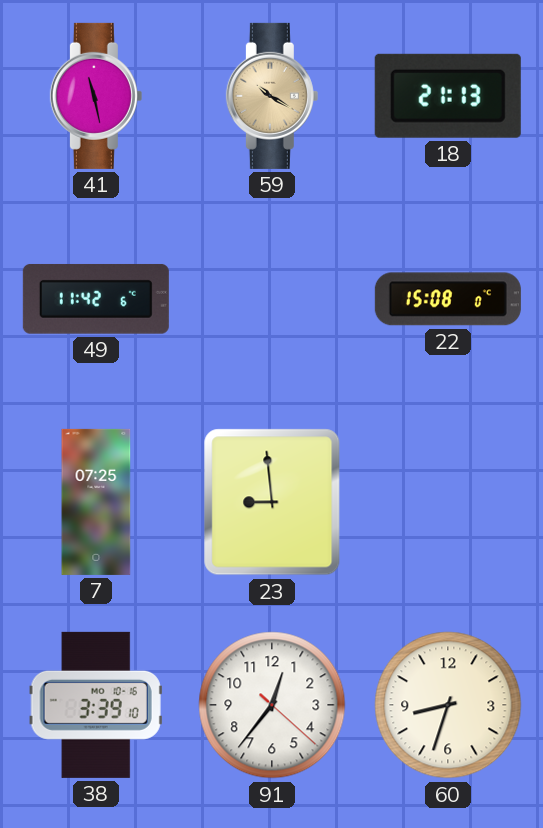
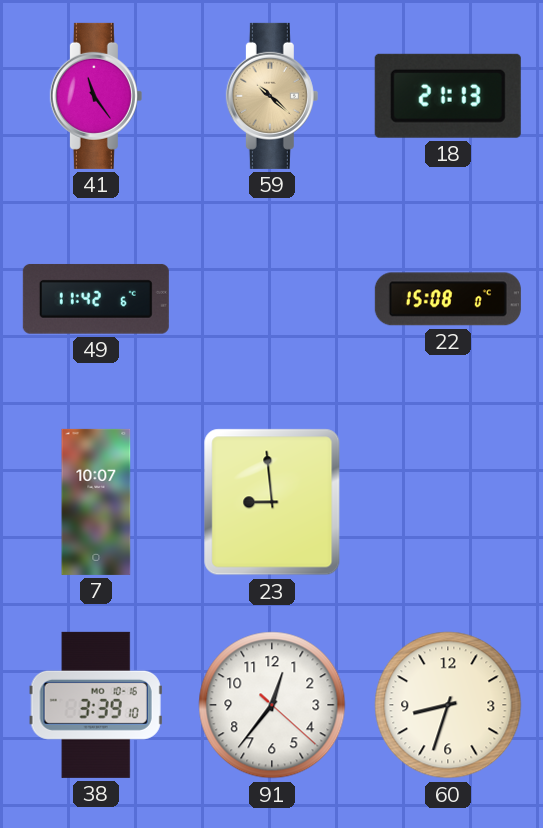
41: 11:28 -> 11:24 (96, 96)
59: 10:20 -> 10:22 (272, 96)
7: 07:25 -> 10:07 (96, 502)
